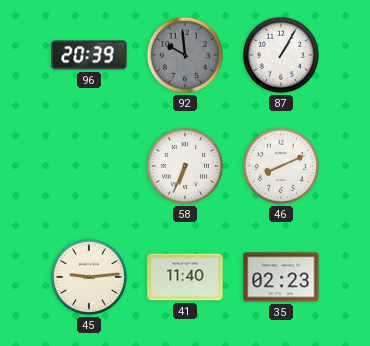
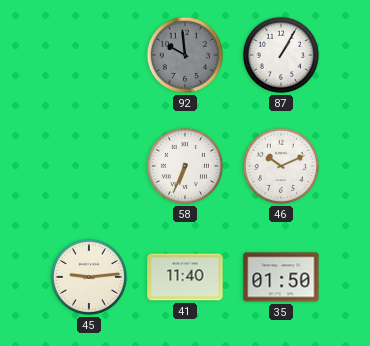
96: 20:39 -> none (89, 55)
46: 8:11 -> 10:11 (281, 166)
35: 02:23 -> 01:50 (281, 277)
